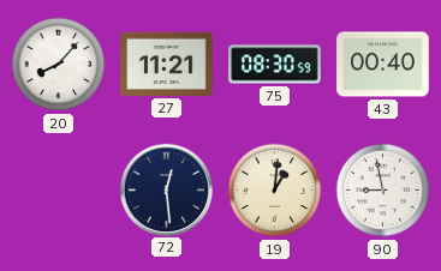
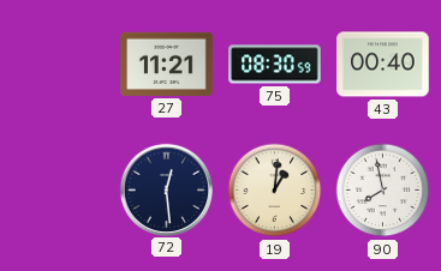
20: 8:07 -> none (59, 65)
90: 8:58 -> 7:58 (383, 191)
